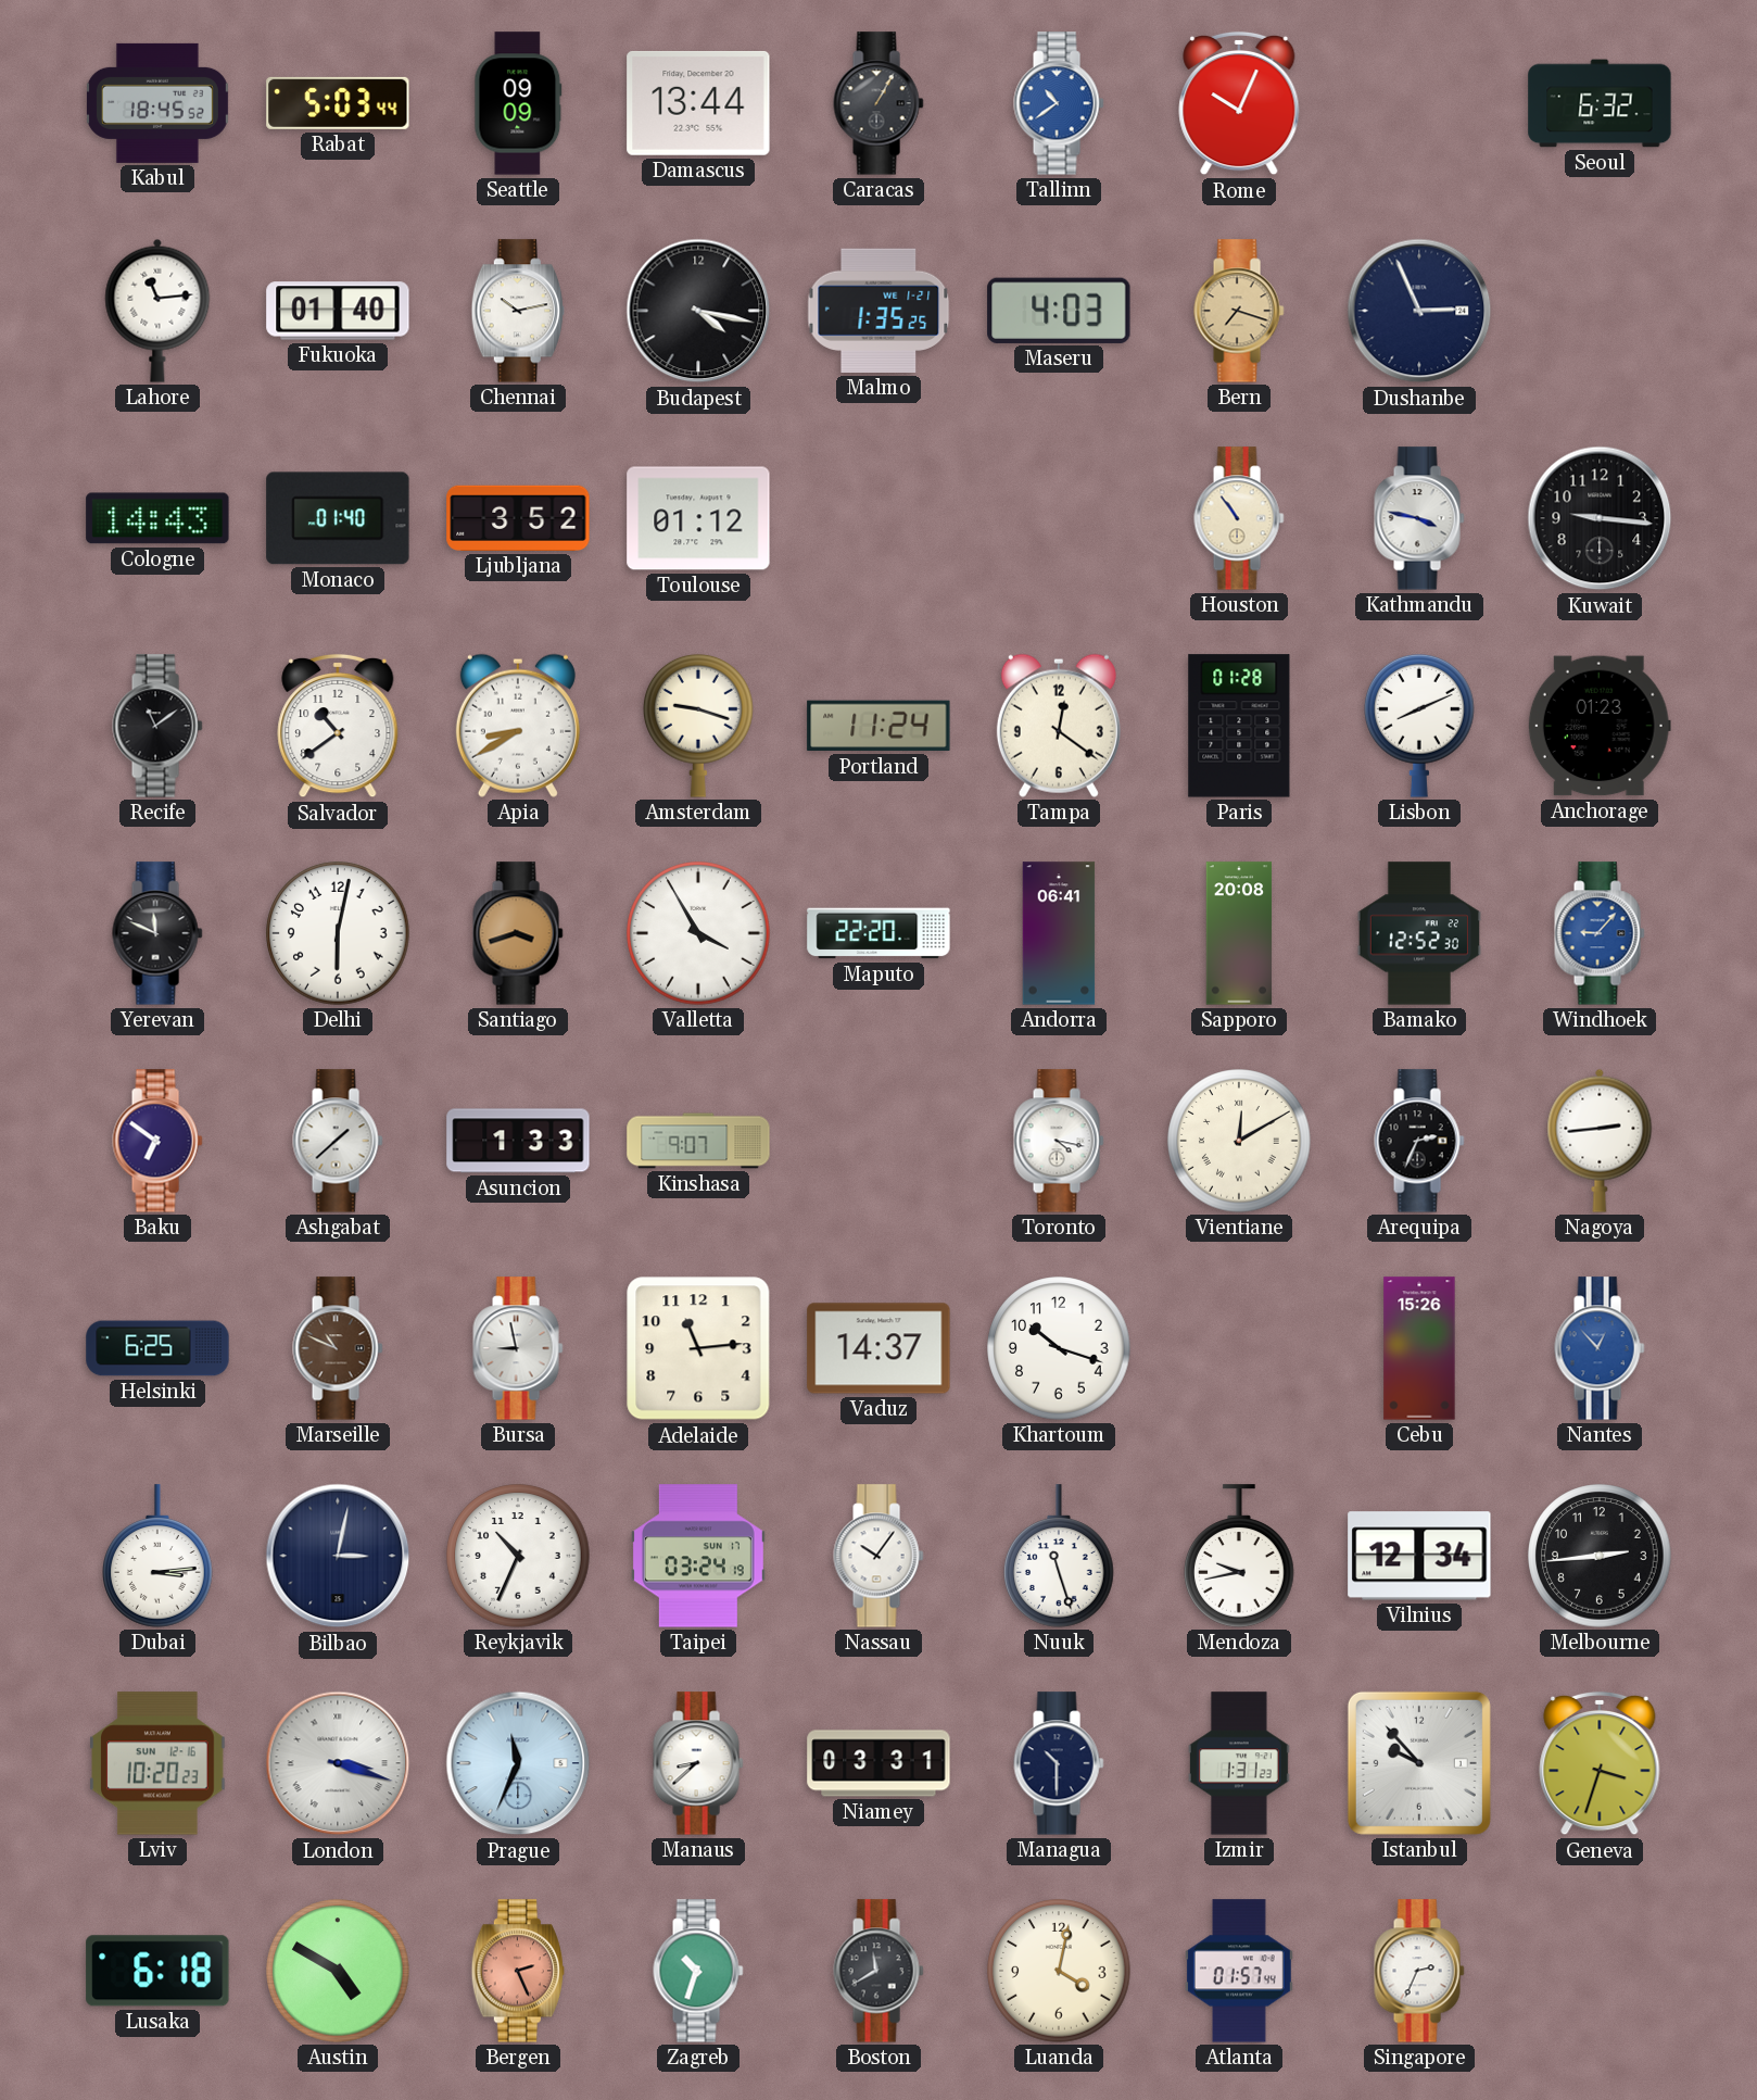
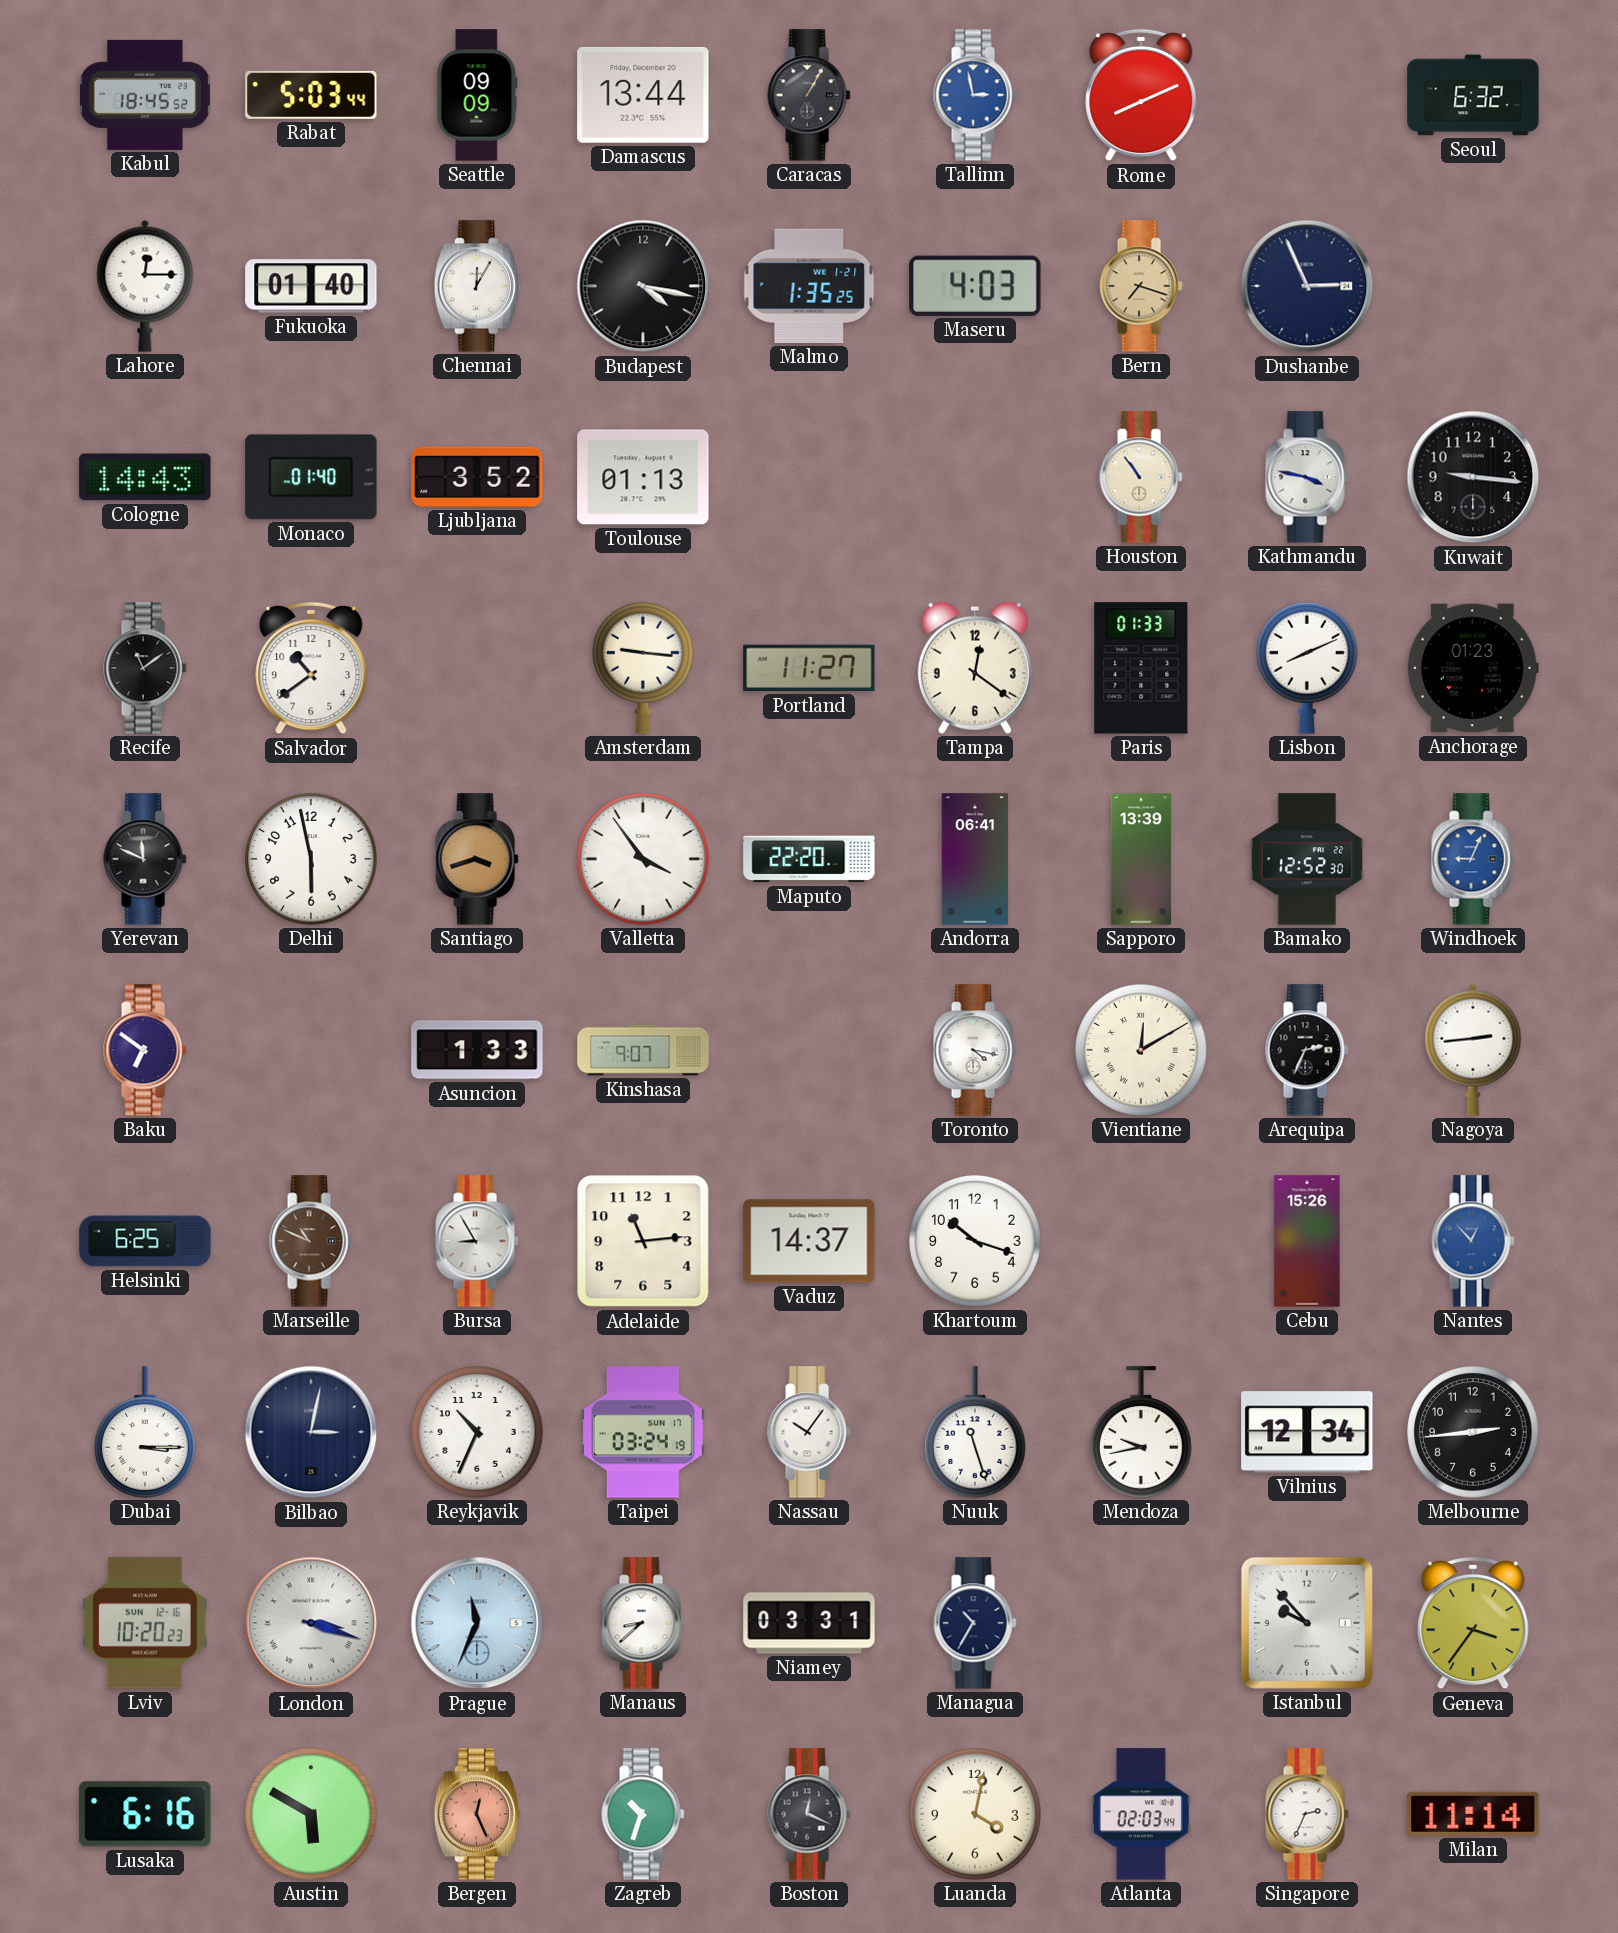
Tallinn: 10:39 -> 2:58 (975, 95)
Rome: 10:04 -> 8:11 (1141, 95)
Lahore: 11:14 -> 12:15 (145, 286)
Chennai: 10:13 -> 12:05 (476, 286)
Toulouse: 01:12 -> 01:13 (643, 477)
Apia: 8:40 -> none (518, 726)
Amsterdam: 9:18 -> 9:16 (644, 668)
Portland: 11:24 -> 11:27 (809, 668)
Paris: 01:28 -> 01:33 (1141, 668)
Delhi: 6:02 -> 5:58 (311, 859)
Valletta: 3:55 -> 3:54 (643, 859)
Sapporo: 20:08 -> 13:39 (1141, 859)
Windhoek: 9:07 -> 9:04 (1473, 859)
Ashgabat: 1:38 -> none (338, 1141)
Bursa: 8:58 -> 8:55 (477, 1241)
Dubai: 3:14 -> 3:15 (146, 1432)
Managua: 10:30 -> 10:35 (975, 1623)
Izmir: 1:31 -> none (1239, 1763)
Geneva: 3:33 -> 3:36 (1473, 1623)
Lusaka: 6:18 -> 6:16 (145, 1814)
Austin: 4:50 -> 5:50 (311, 1814)
Bergen: 2:26 -> 12:26 (476, 1814)
Boston: 11:40 -> 12:19 (809, 1814)
Atlanta: 01:57 -> 02:03 (1141, 1814)
Milan: none -> 11:14 (1473, 1814)
